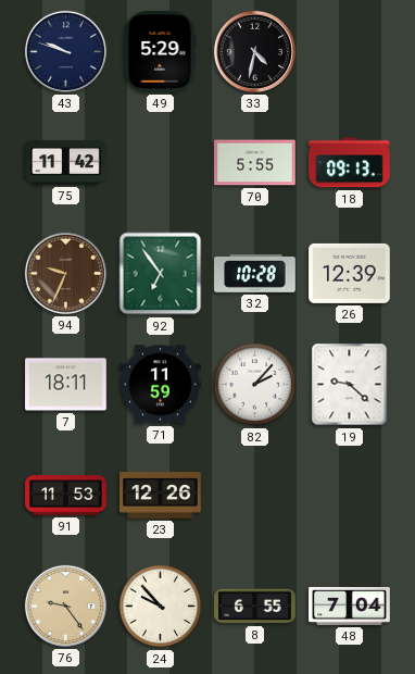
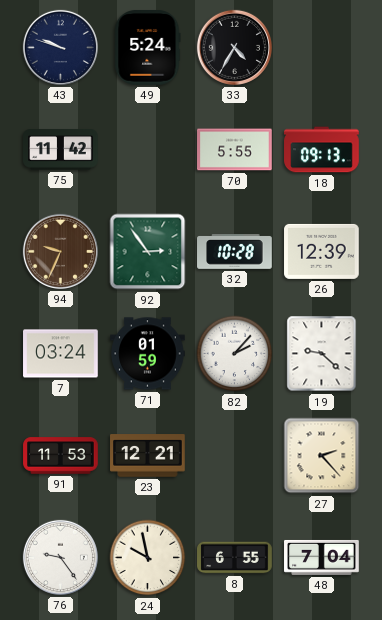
49: 5:29 -> 5:24 (148, 48)
33: 4:32 -> 4:35 (234, 47)
92: 6:54 -> 2:54 (148, 252)
7: 18:11 -> 03:24 (61, 354)
71: 11:59 -> 01:59 (148, 354)
23: 12:26 -> 12:21 (148, 456)
27: none -> 2:23 (322, 456)
76 dial: champagne -> white (60, 557)
24: 9:53 -> 9:58 (148, 558)
